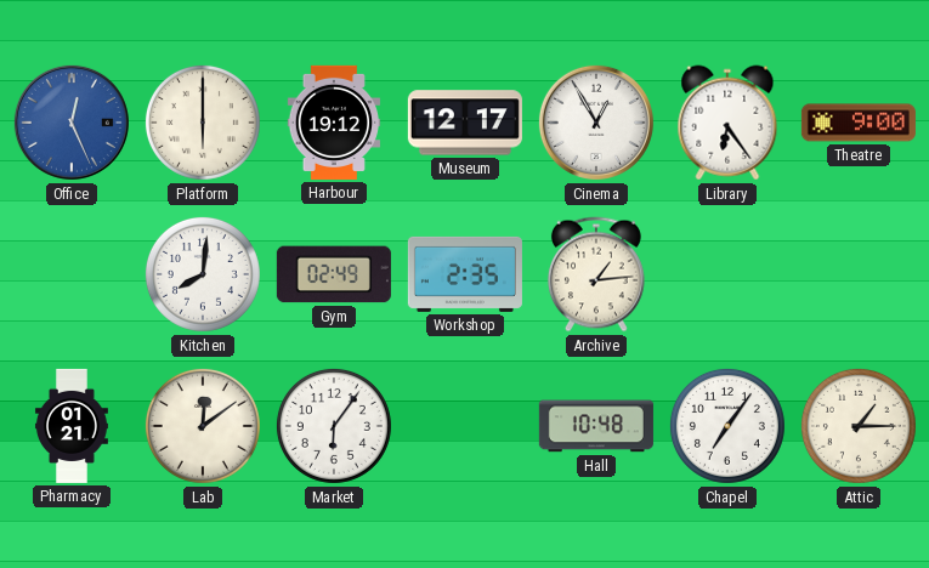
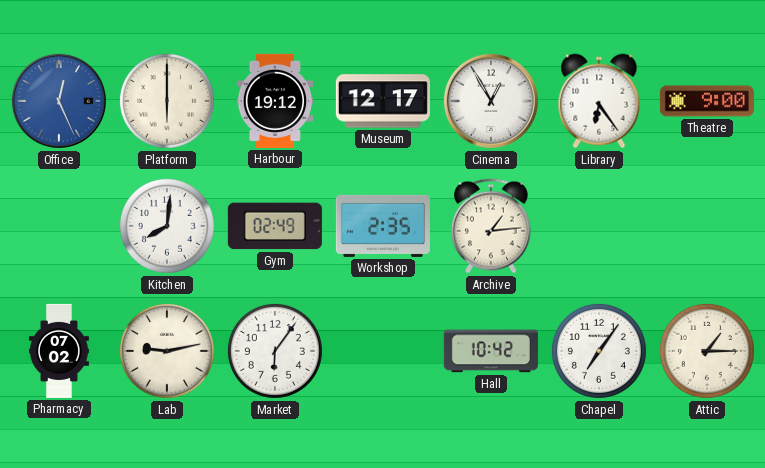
Pharmacy: 01:21 -> 07:02 (59, 351)
Lab: 12:09 -> 9:13 (167, 351)
Hall: 10:48 -> 10:42 (491, 351)
